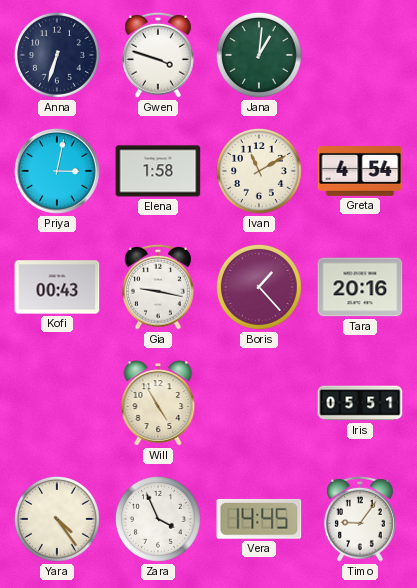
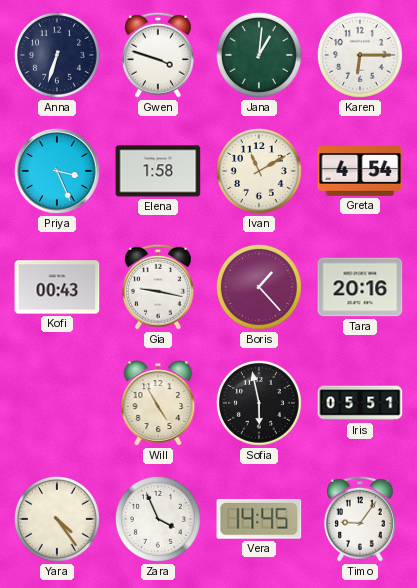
Karen: none -> 6:15 (360, 55)
Priya: 3:02 -> 3:26 (57, 171)
Sofia: none -> 5:58 (259, 403)
